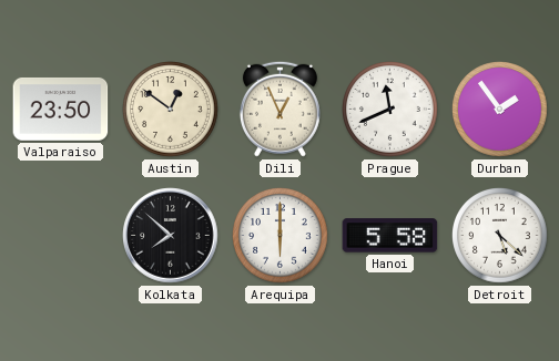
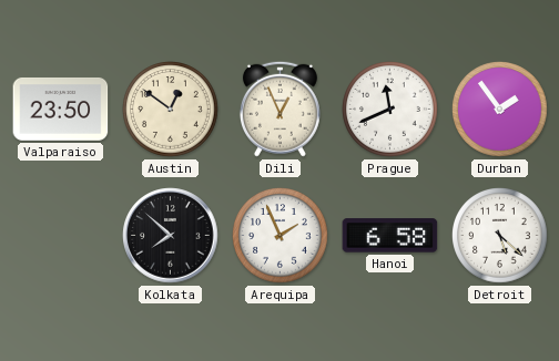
Arequipa: 6:00 -> 1:56 (281, 236)
Hanoi: 5:58 -> 6:58 (390, 236)
